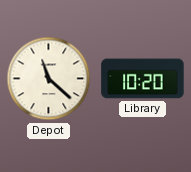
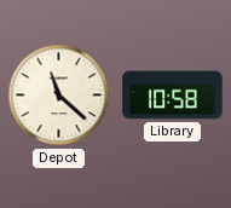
Library: 10:20 -> 10:58 (173, 96)
